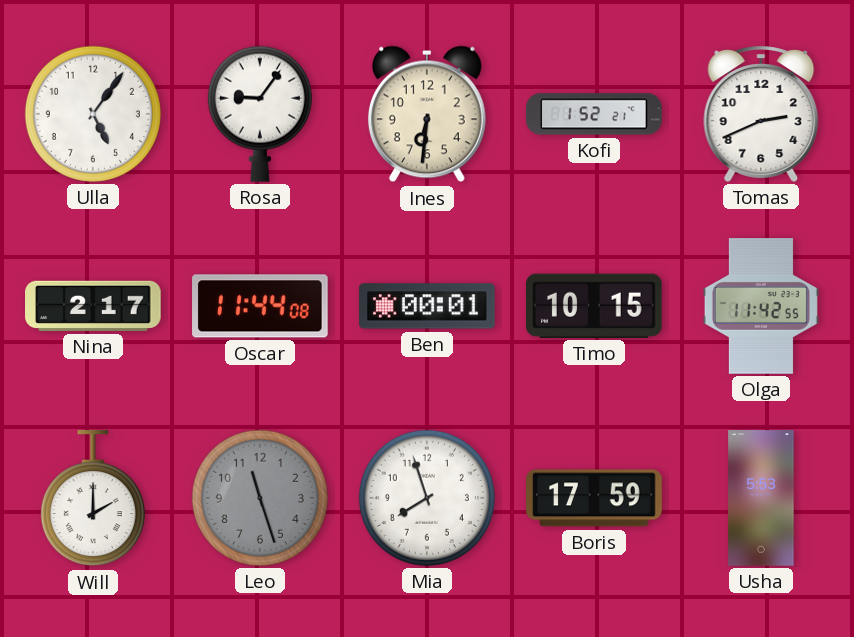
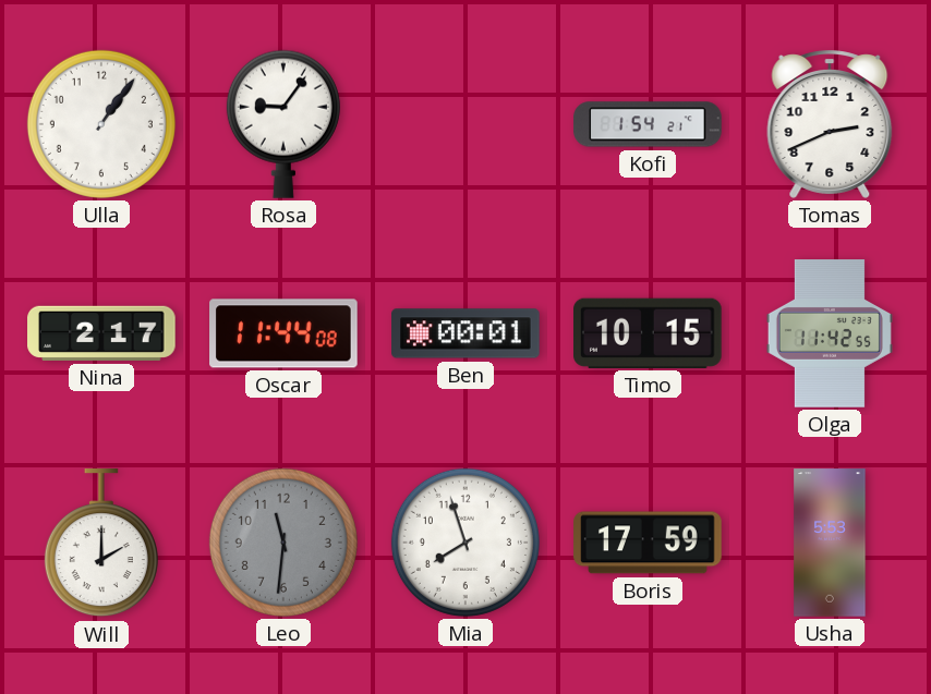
Ulla: 5:06 -> 1:06 (101, 124)
Ines: 6:31 -> none (427, 114)
Kofi: 1:52 -> 1:54 (648, 124)
Leo: 11:27 -> 11:31 (283, 543)
